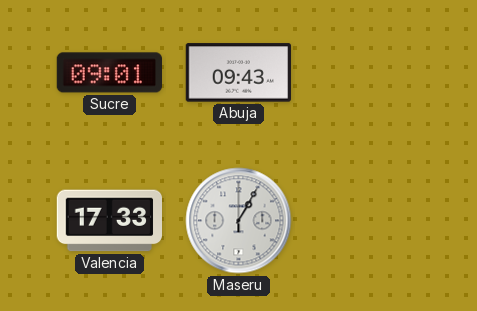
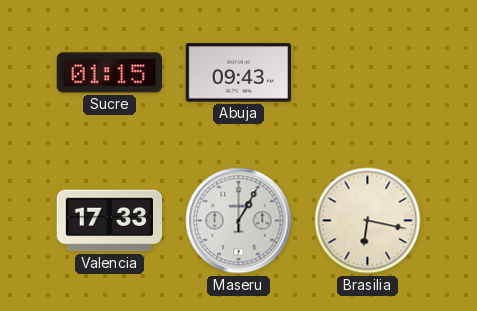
Sucre: 09:01 -> 01:15 (109, 73)
Brasilia: none -> 6:17 (368, 221)
